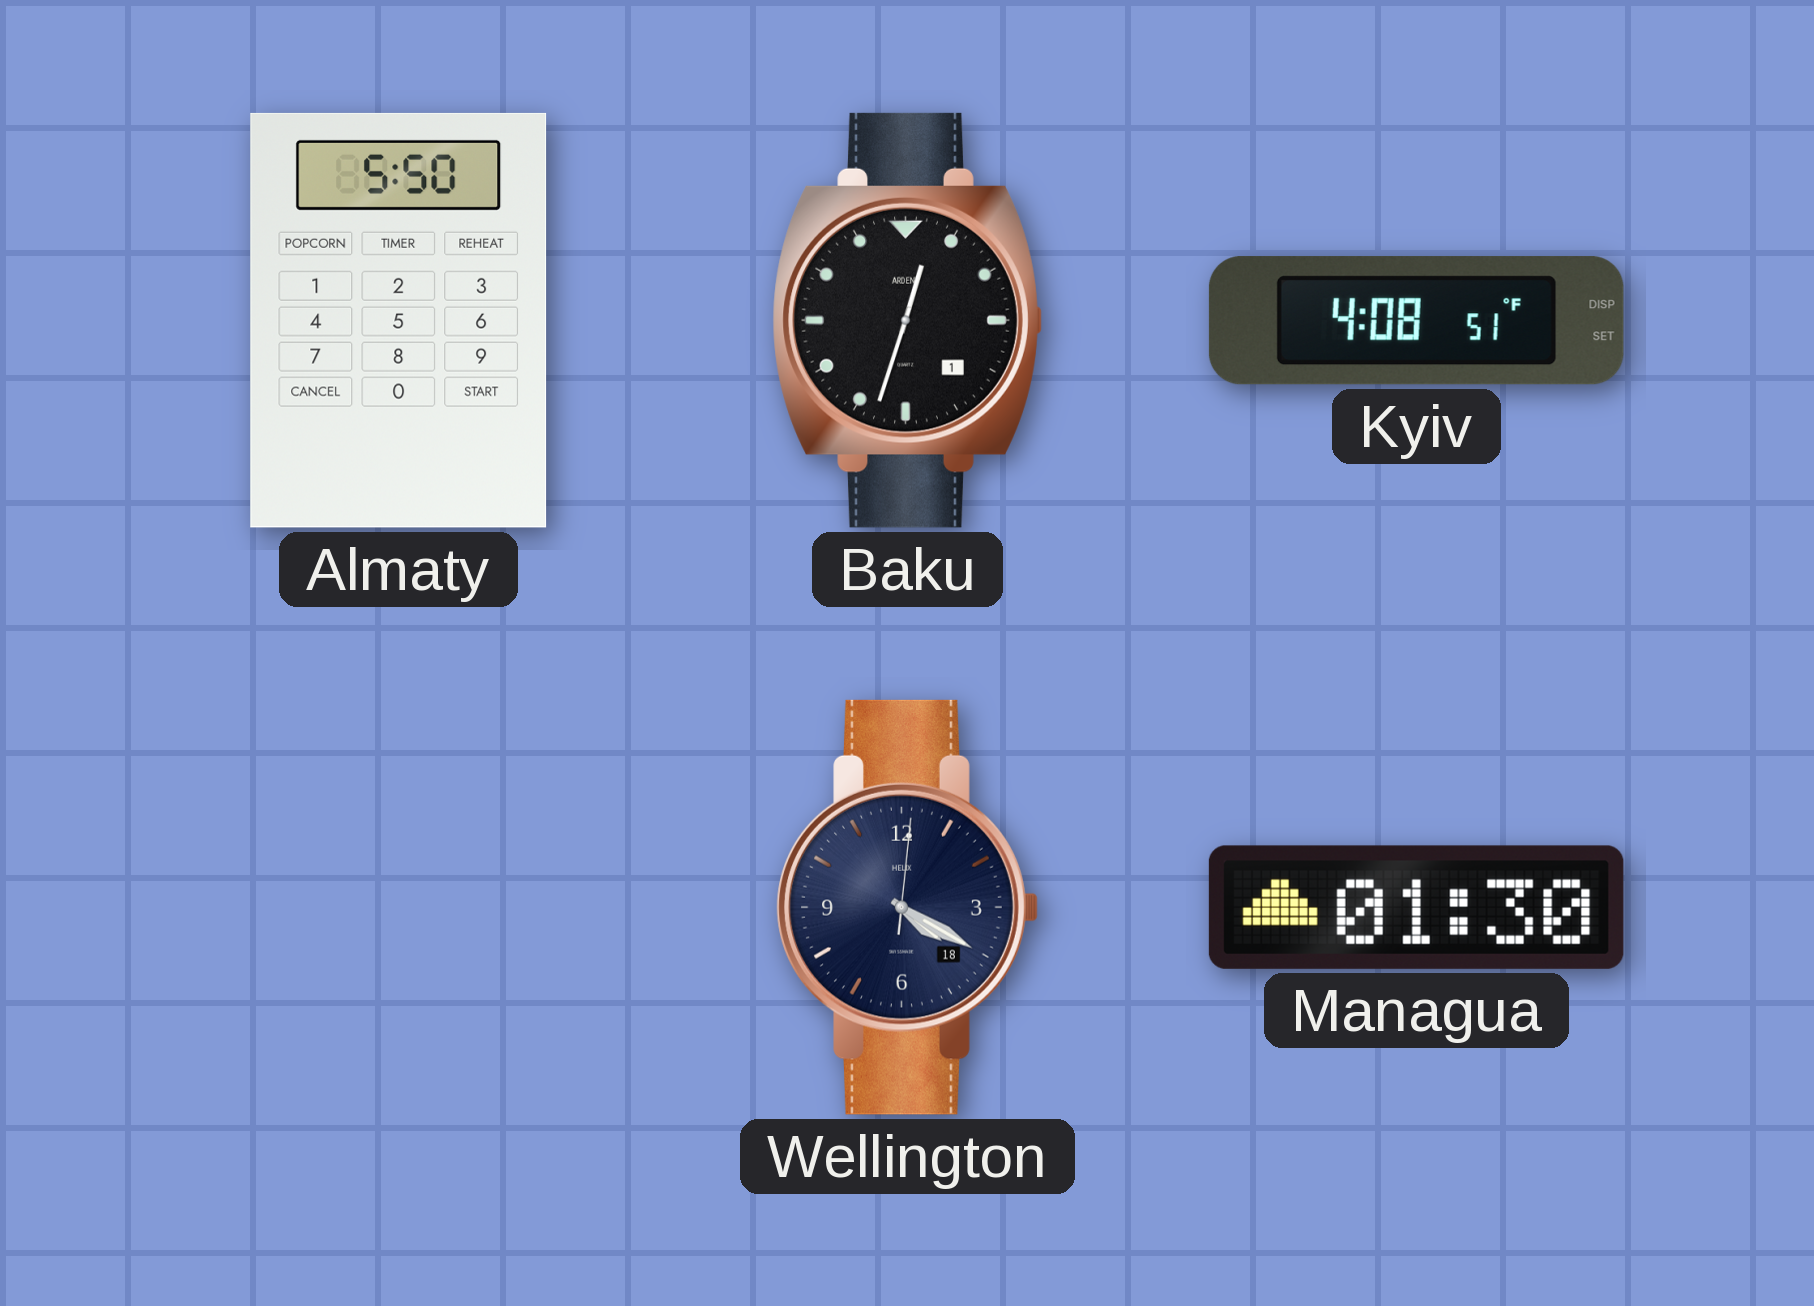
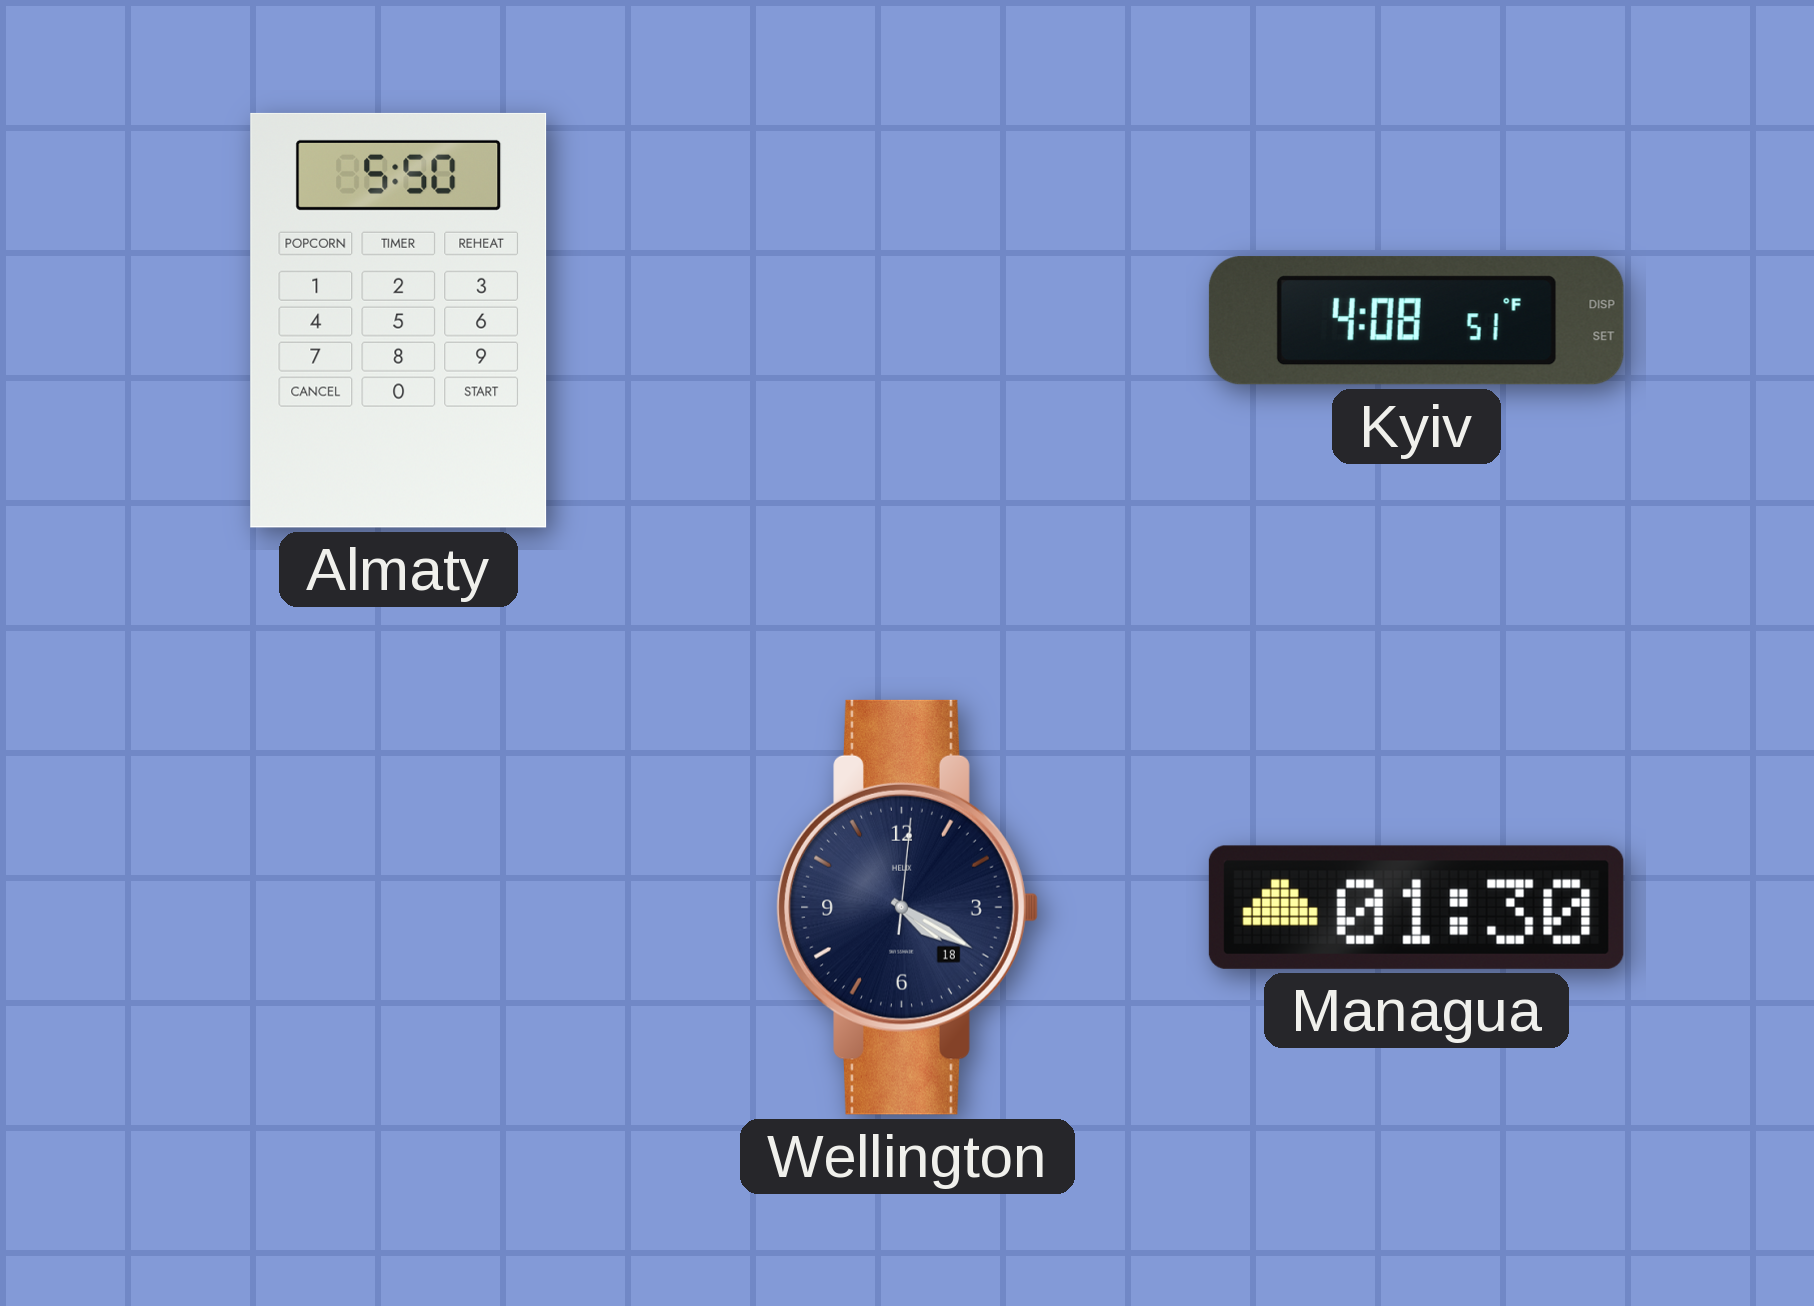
Baku: 12:33 -> none (907, 320)
